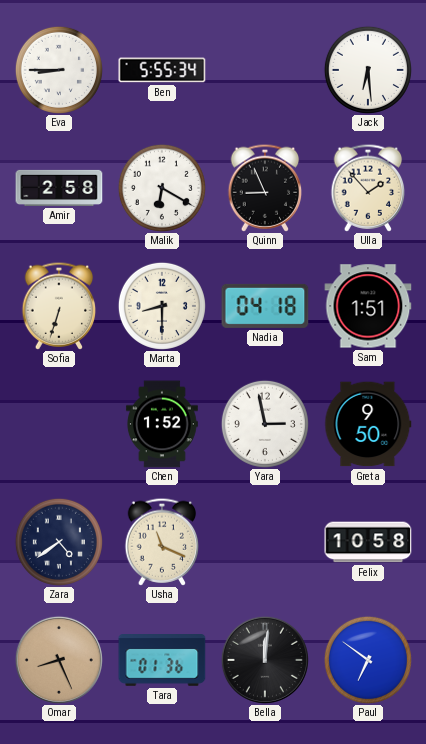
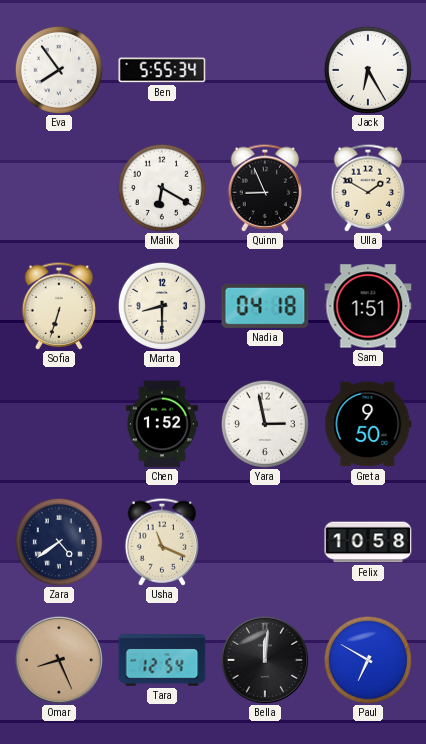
Eva: 8:45 -> 7:54 (59, 70)
Jack: 6:29 -> 6:25 (368, 70)
Amir: 2:58 -> none (59, 188)
Ulla: 1:53 -> 1:50 (368, 188)
Tara: 01:36 -> 12:54 (162, 661)
Paul: 6:51 -> 6:50 (368, 660)
